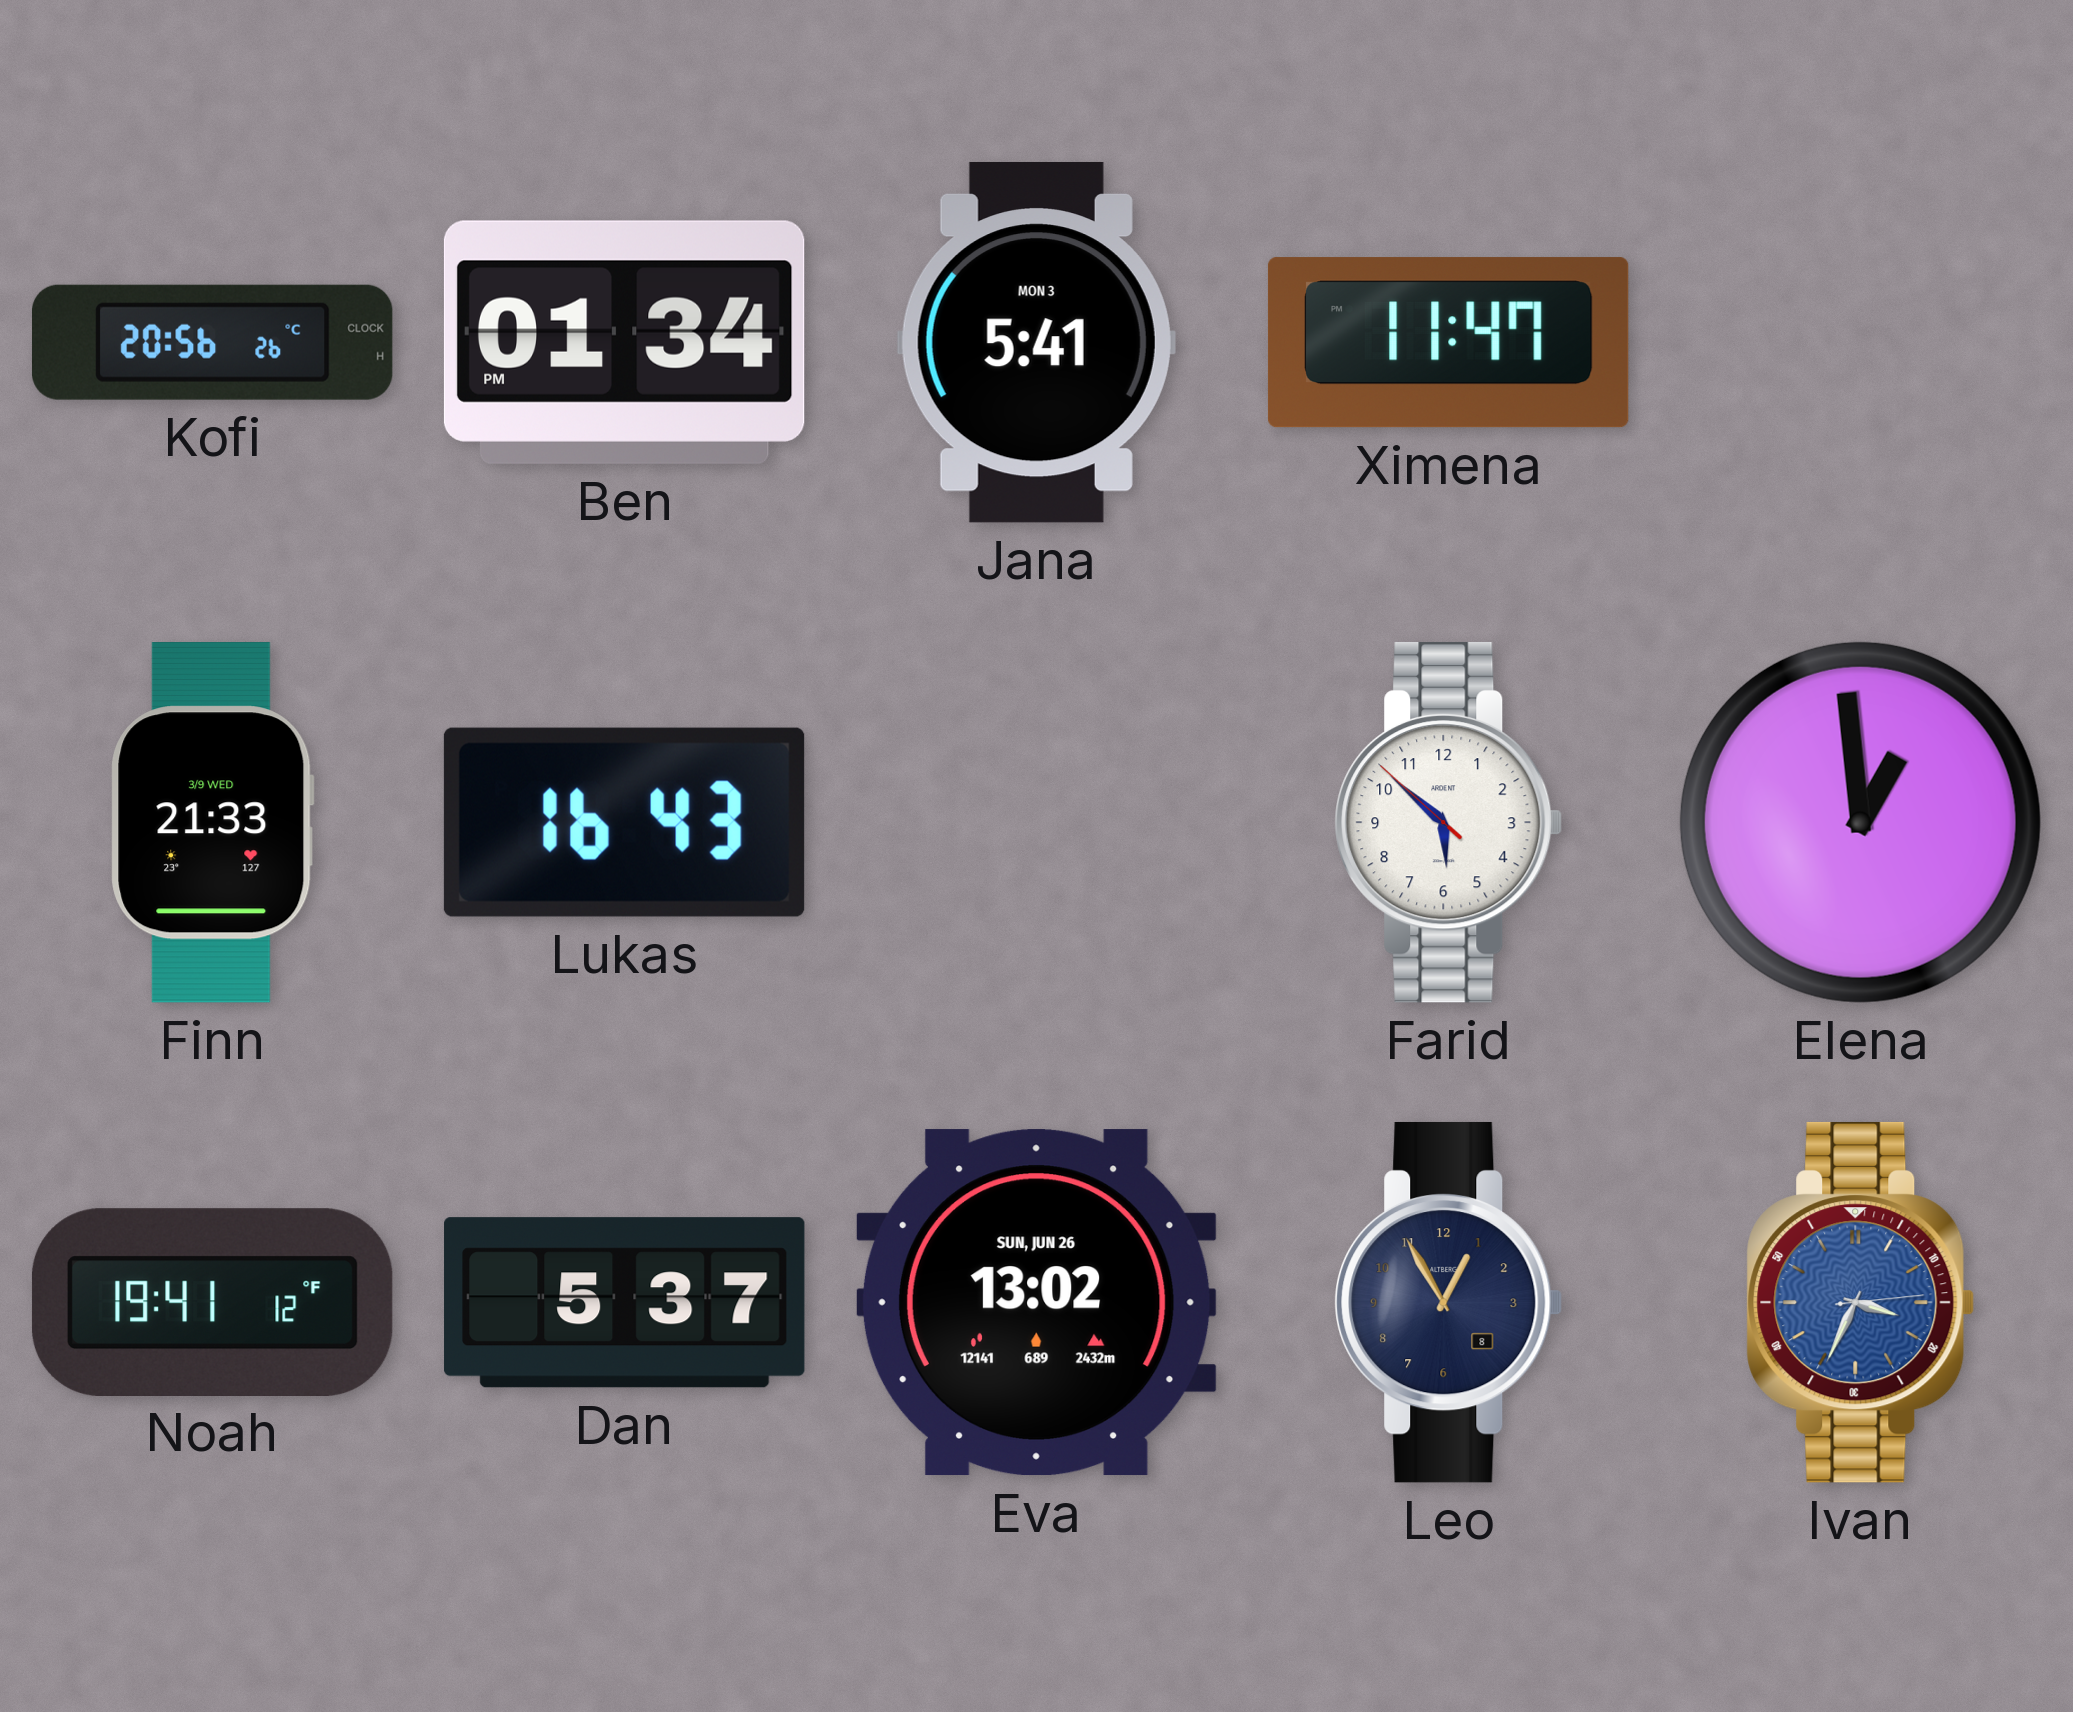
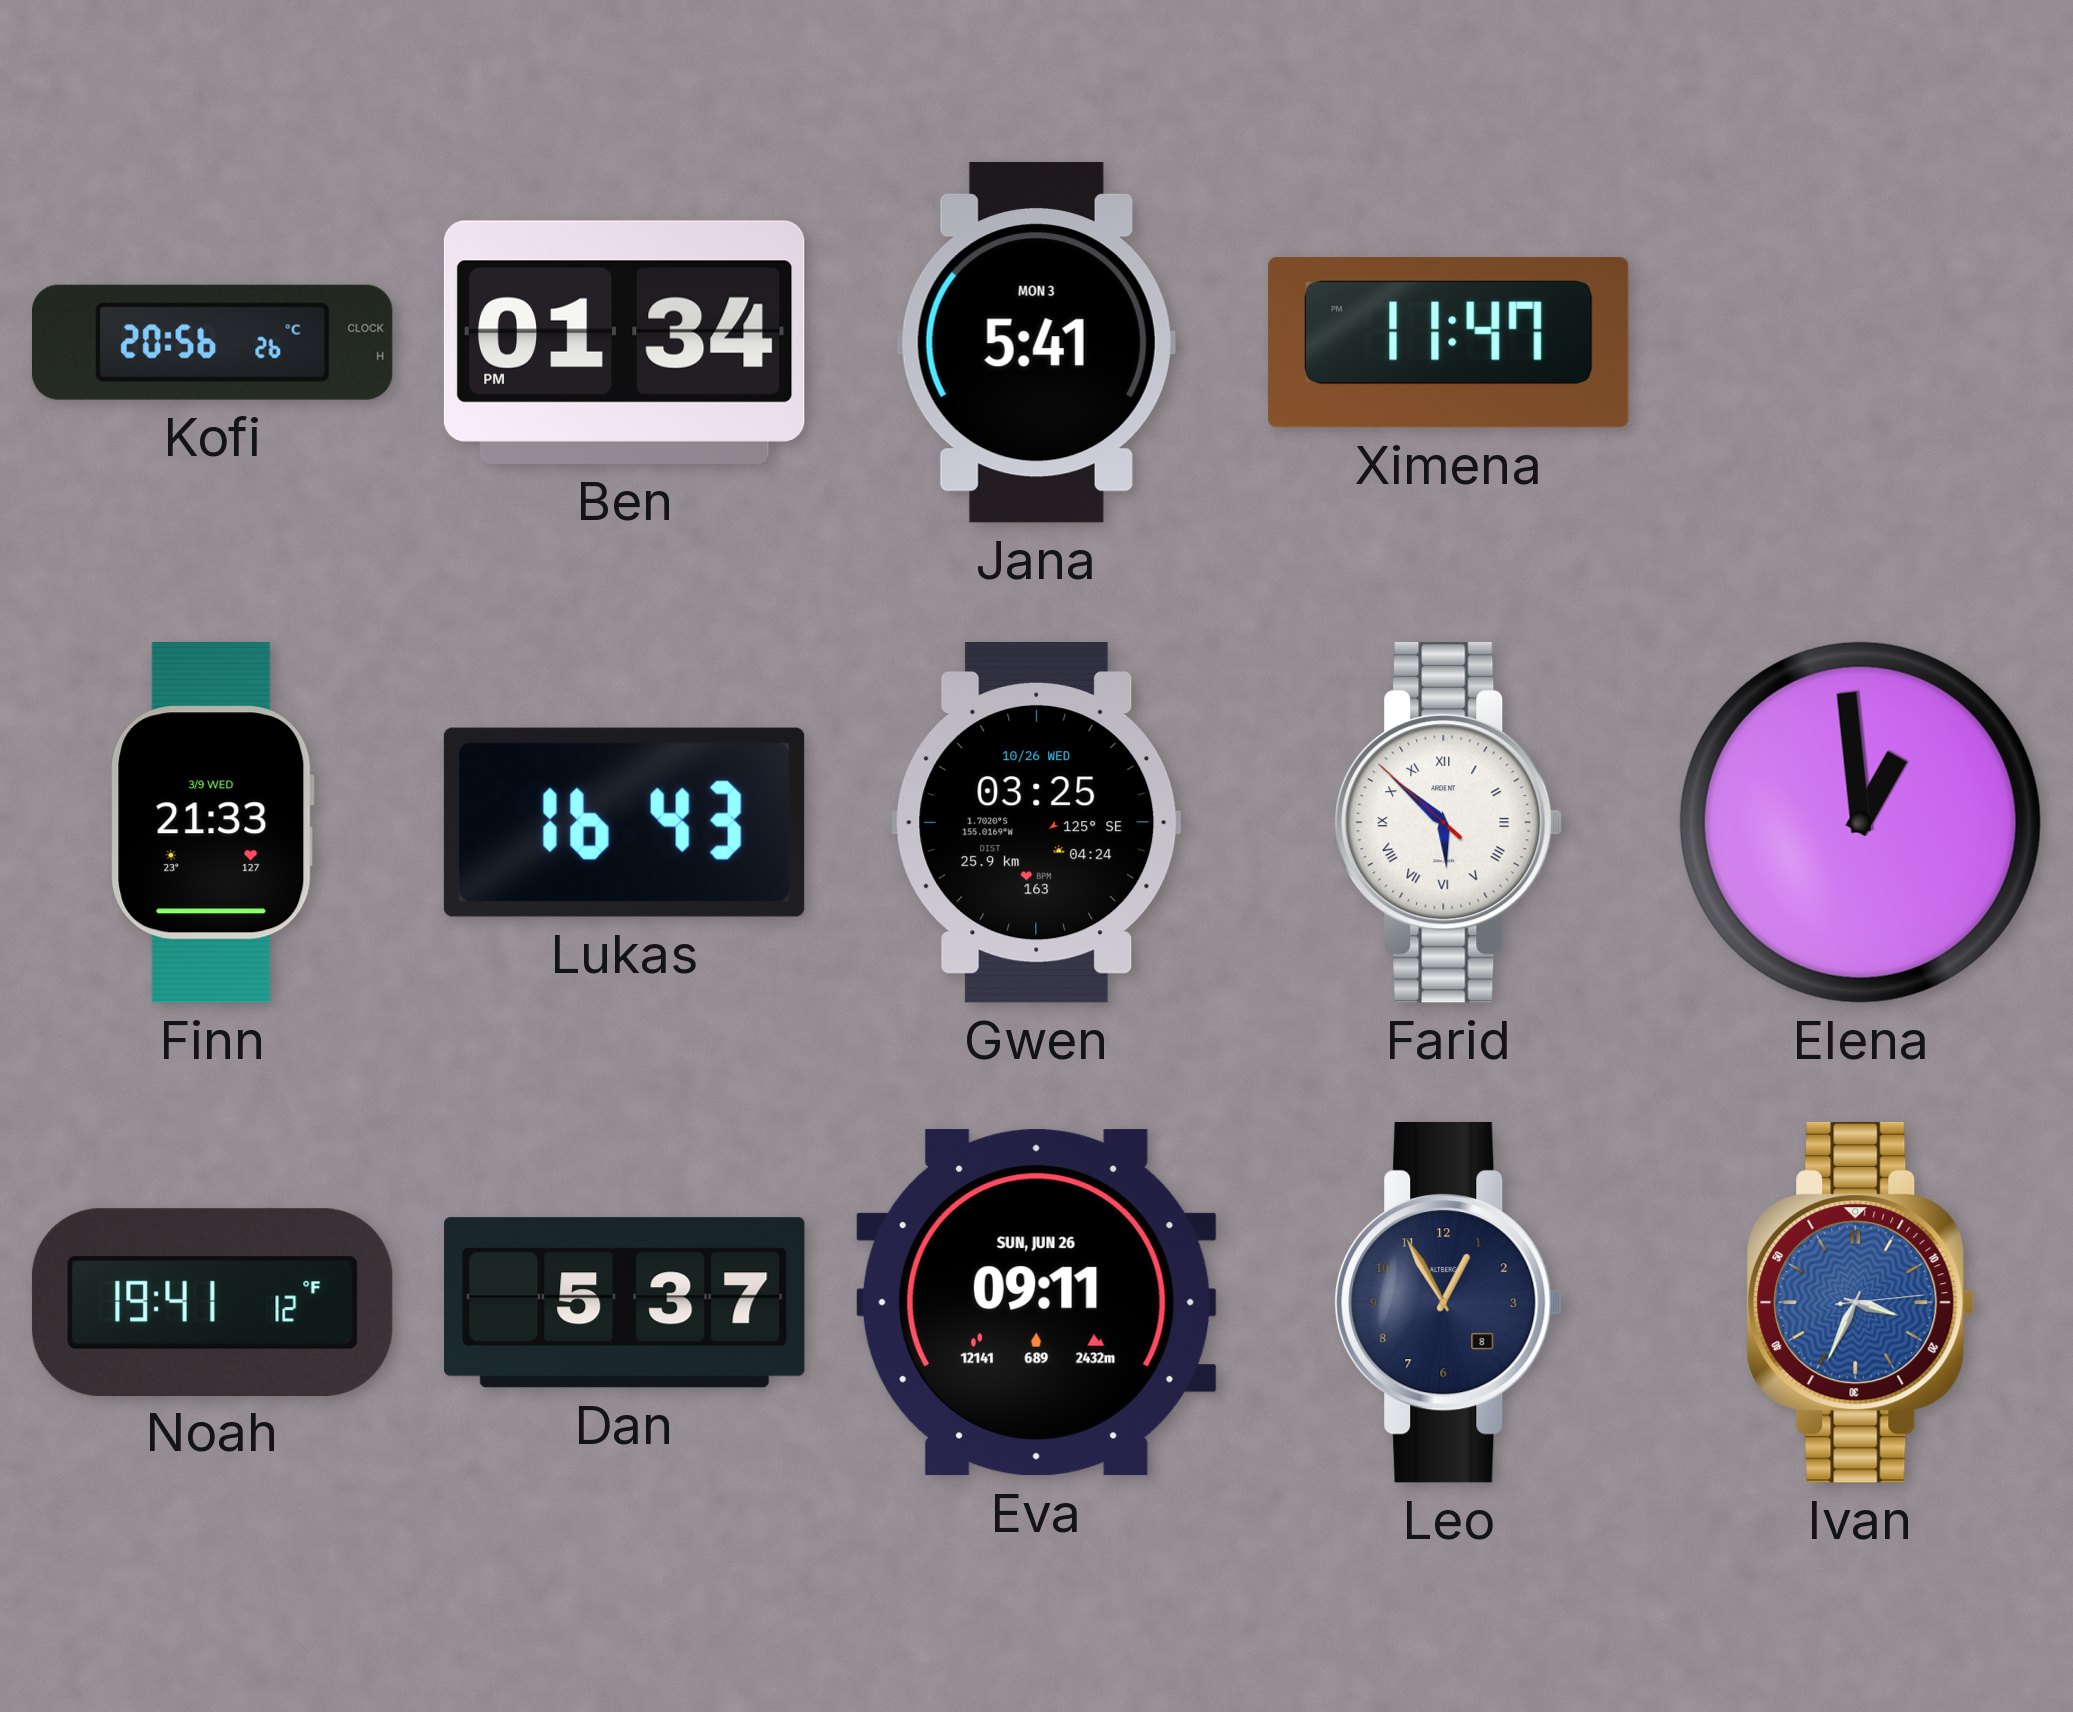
Gwen: none -> 03:25 (1037, 822)
Farid numerals: Arabic -> Roman (1449, 822)
Eva: 13:02 -> 09:11 (1036, 1303)
